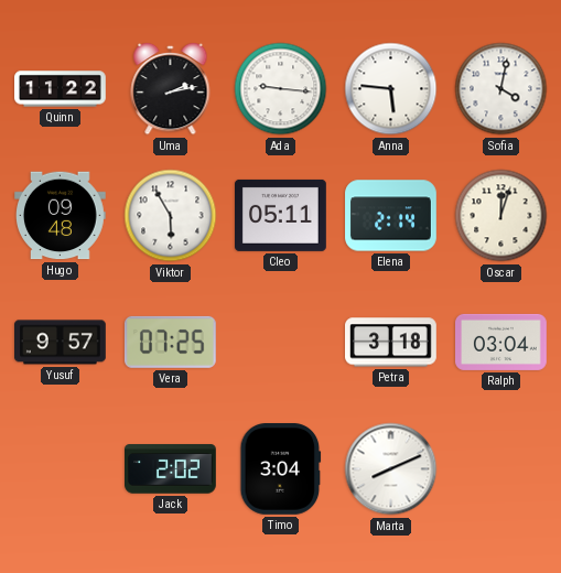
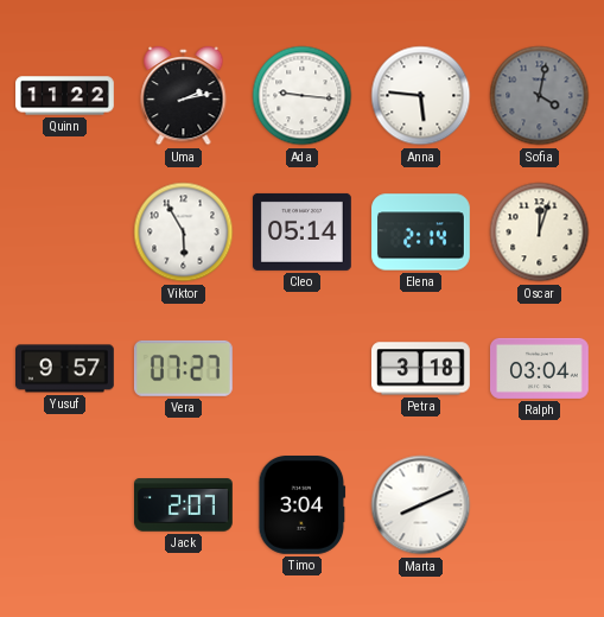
Sofia dial: white -> grey (540, 96)
Hugo: 09:48 -> none (61, 216)
Cleo: 05:11 -> 05:14 (303, 231)
Vera: 07:25 -> 07:27 (183, 368)
Jack: 2:02 -> 2:07 (184, 505)
